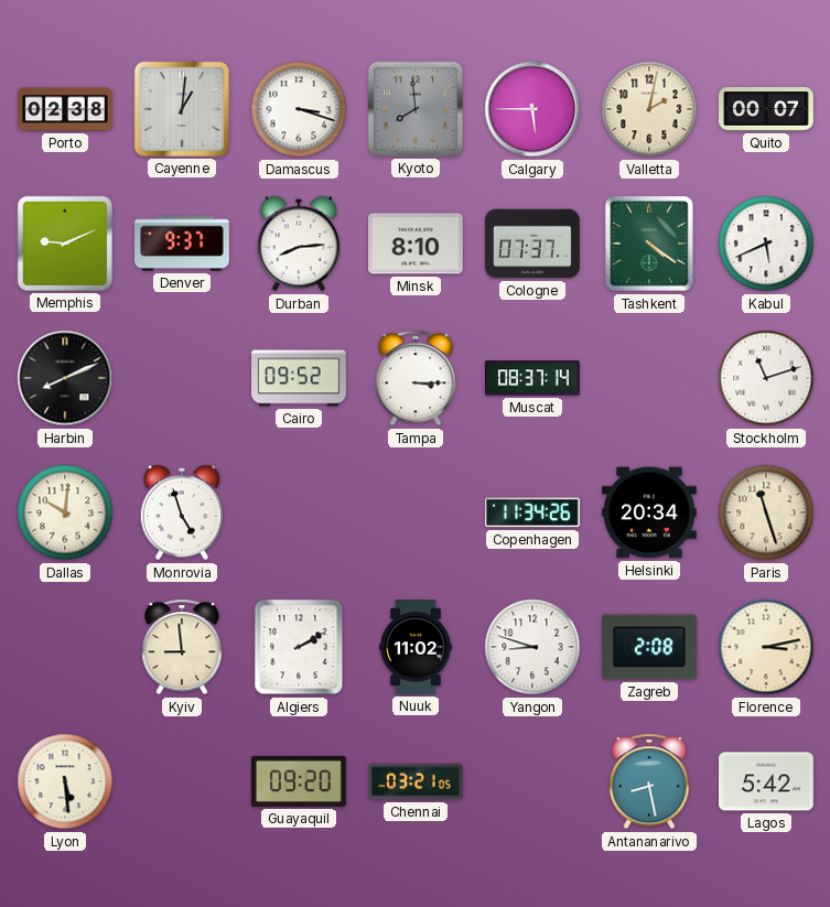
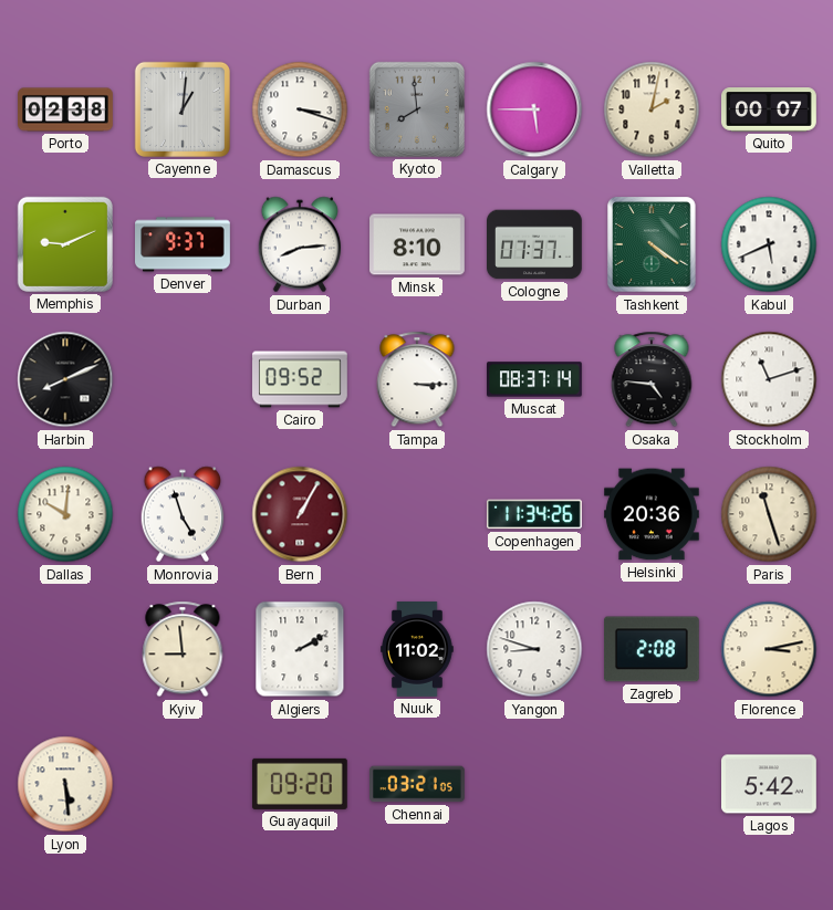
Osaka: none -> 4:46 (652, 379)
Bern: none -> 1:05 (300, 514)
Helsinki: 20:34 -> 20:36 (653, 514)
Antananarivo: 8:28 -> none (649, 781)
